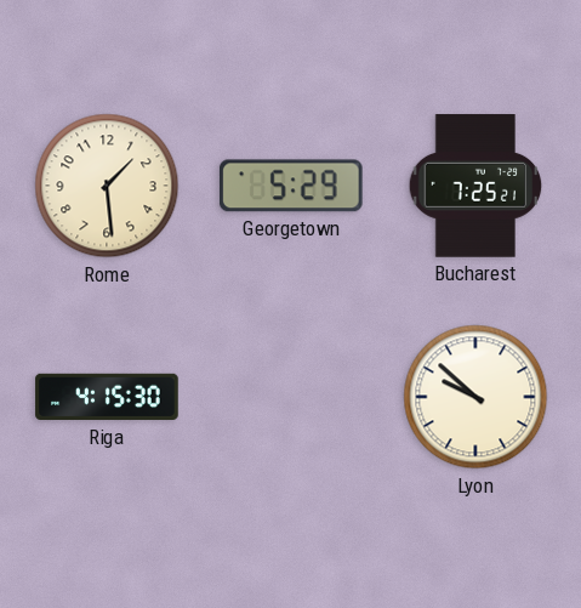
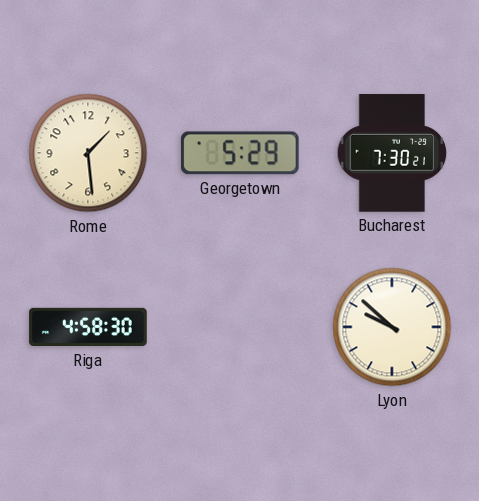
Bucharest: 7:25 -> 7:30 (392, 153)
Riga: 4:15 -> 4:58 (88, 327)
